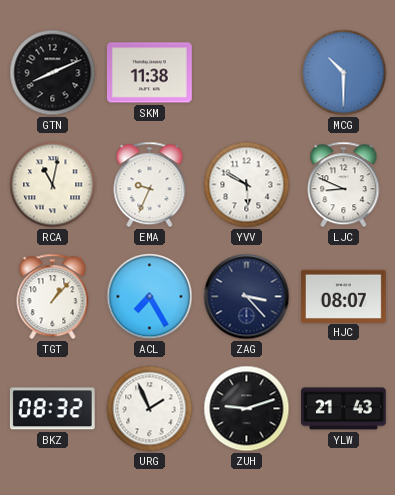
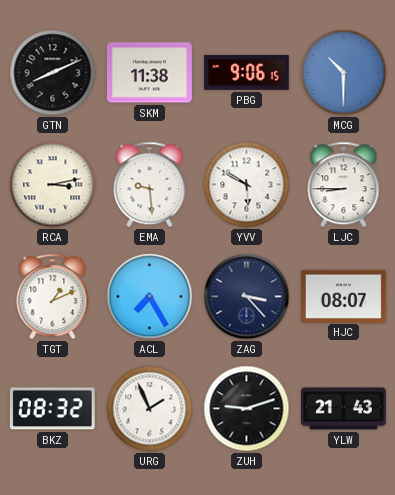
PBG: none -> 9:06 (246, 73)
RCA: 11:02 -> 3:13 (53, 185)
EMA: 9:34 -> 9:29 (150, 185)
LJC: 8:49 -> 8:45 (344, 185)
TGT: 1:07 -> 1:11 (53, 297)
